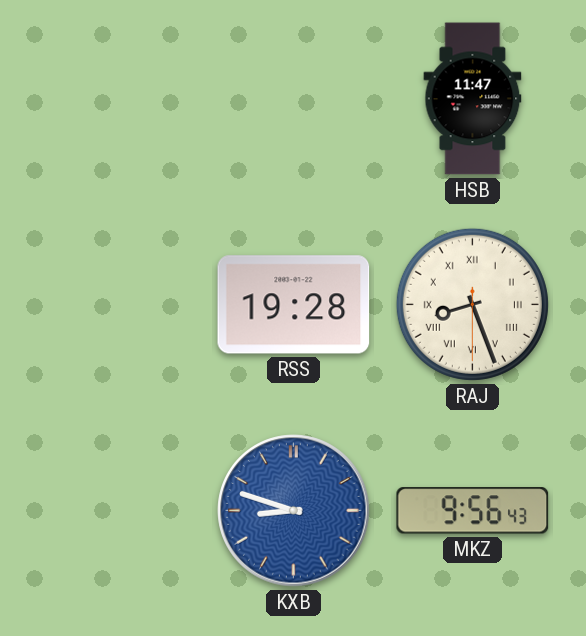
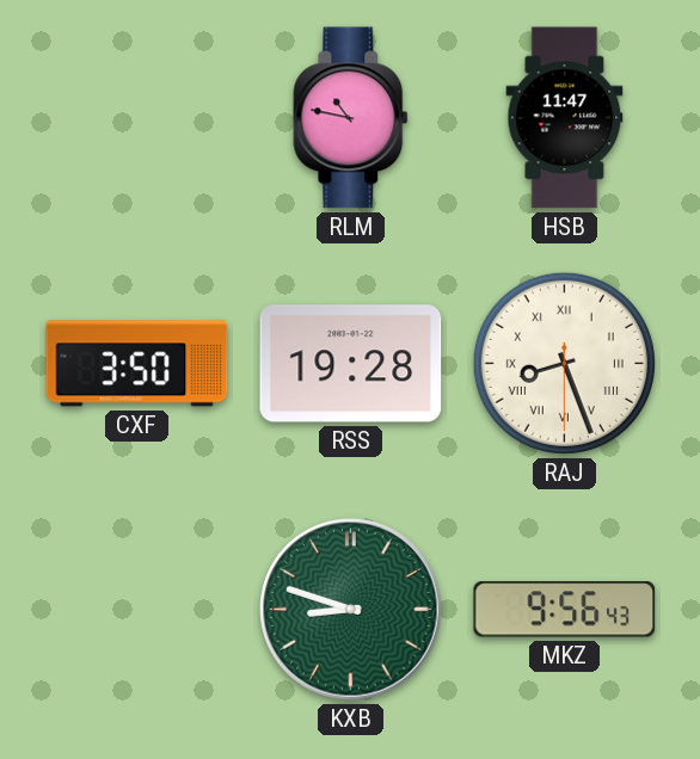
RLM: none -> 10:47 (351, 118)
CXF: none -> 3:50 (137, 364)
KXB dial: blue -> green (351, 610)
